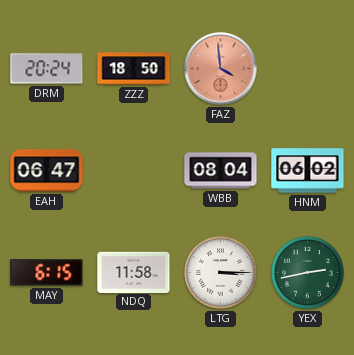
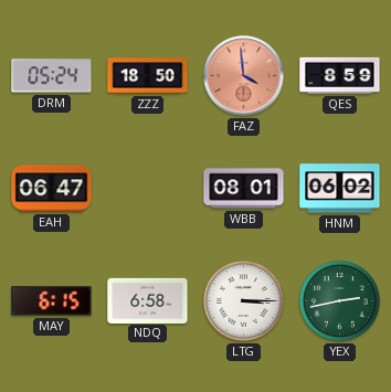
DRM: 20:24 -> 05:24 (52, 76)
QES: none -> 8:59 (340, 75)
WBB: 08:04 -> 08:01 (244, 189)
NDQ: 11:58 -> 6:58 (148, 300)
